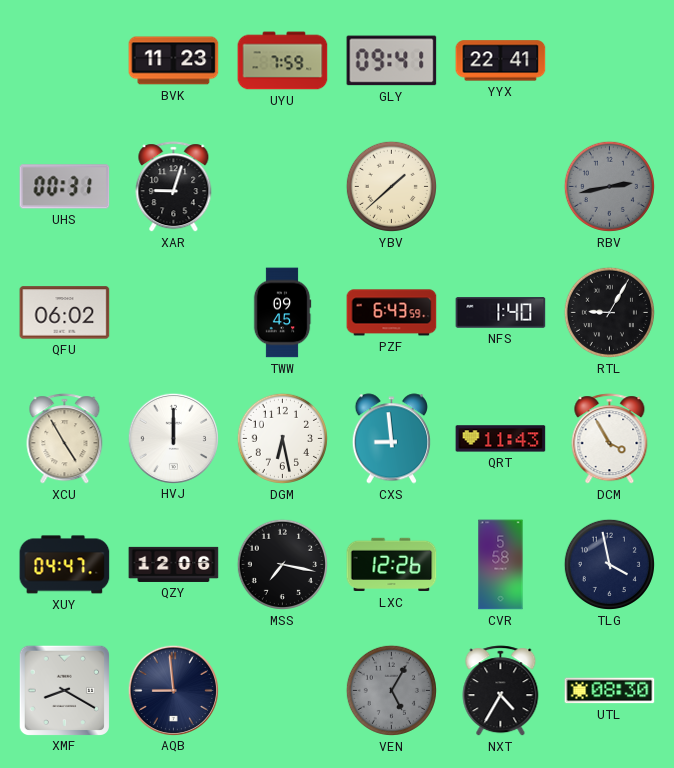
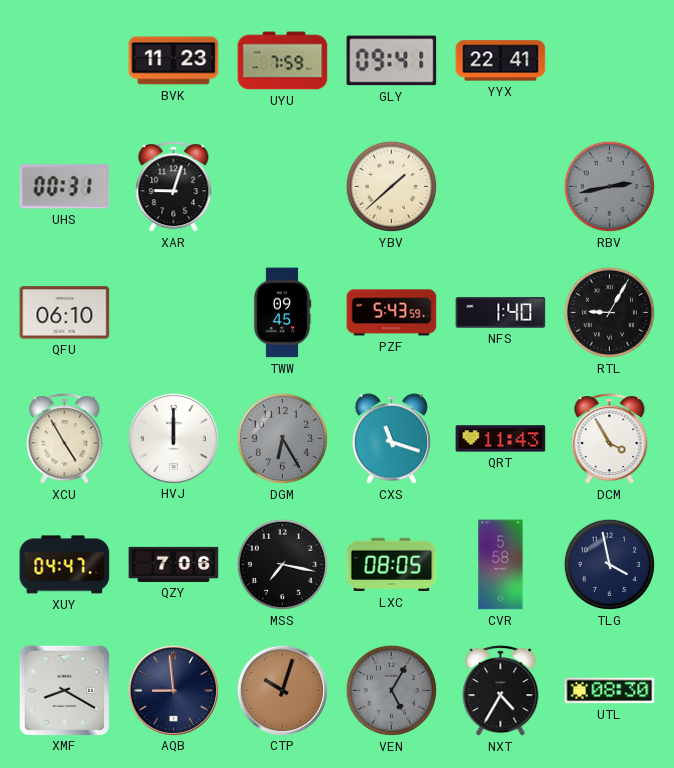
QFU: 06:02 -> 06:10 (65, 313)
PZF: 6:43 -> 5:43 (392, 313)
DGM: 6:28 -> 6:25 (282, 438)
DGM dial: white -> grey (282, 438)
CXS: 8:59 -> 11:18 (391, 439)
QZY: 12:06 -> 7:06 (174, 564)
LXC: 12:26 -> 08:05 (392, 565)
CTP: none -> 10:03 (282, 690)
